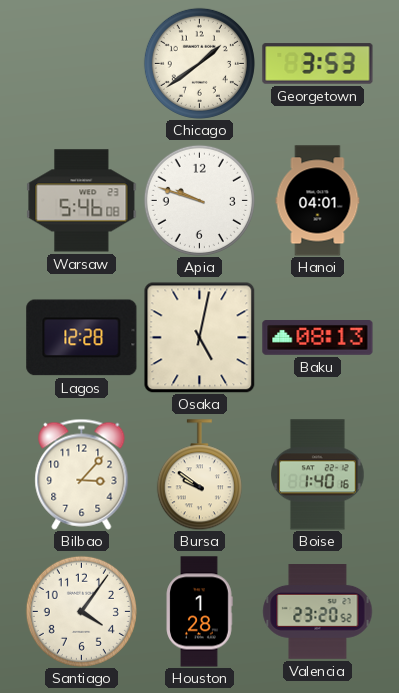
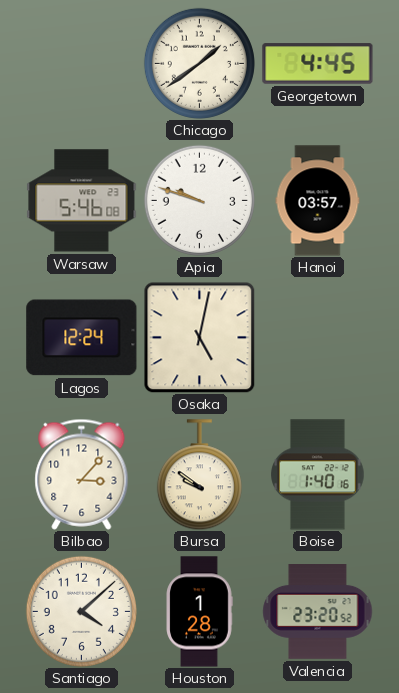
Georgetown: 3:53 -> 4:45 (318, 64)
Hanoi: 04:01 -> 03:57 (318, 201)
Lagos: 12:28 -> 12:24 (82, 338)
Baku: 08:13 -> none (318, 338)
Santiago: 4:06 -> 4:08 (81, 611)
